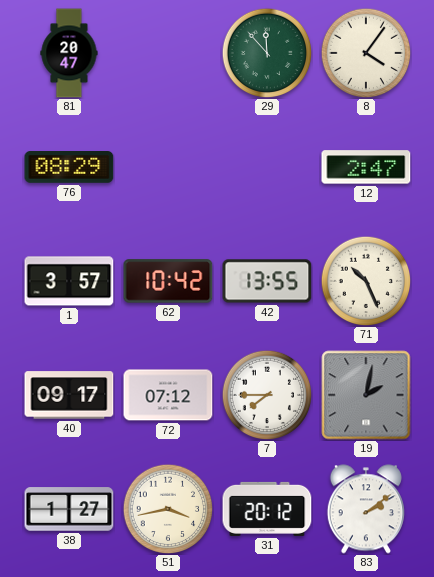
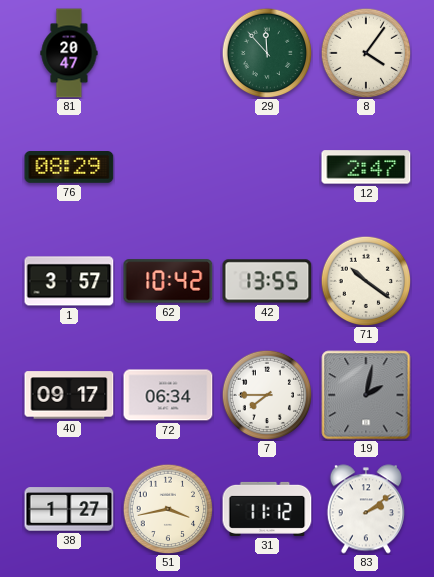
71: 10:26 -> 10:21 (366, 281)
72: 07:12 -> 06:34 (168, 395)
31: 20:12 -> 11:12 (267, 509)
